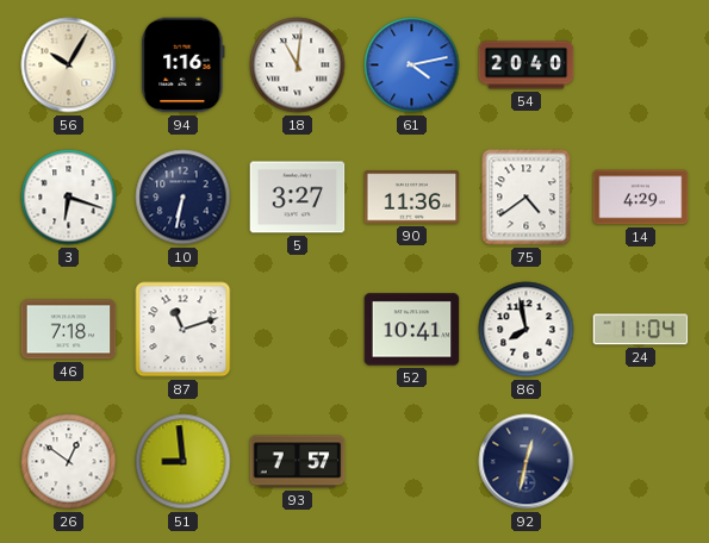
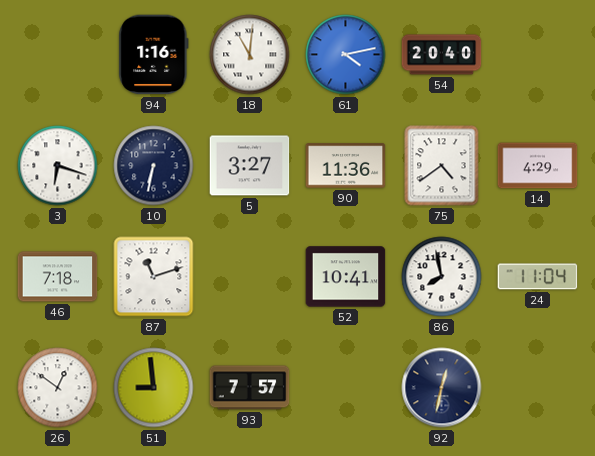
56: 10:05 -> none (69, 65)
